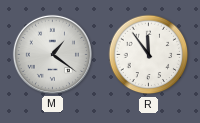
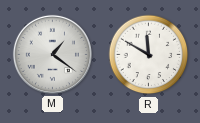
R: 11:54 -> 11:50 (149, 55)
